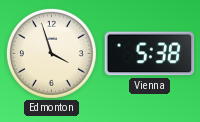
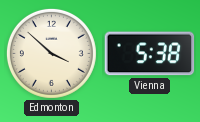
Edmonton: 3:57 -> 3:52 (51, 53)
